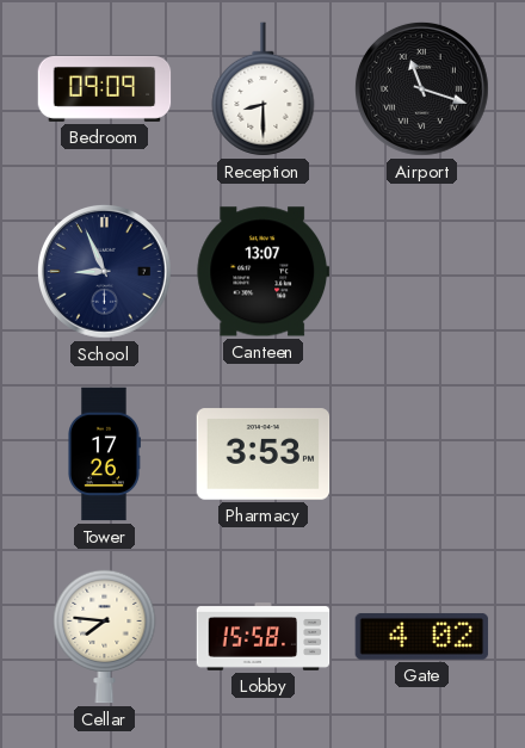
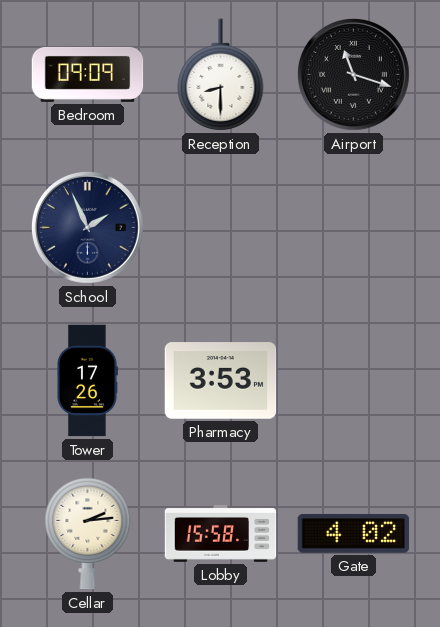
School: 8:56 -> 1:56 (88, 228)
Canteen: 13:07 -> none (264, 272)
Cellar: 7:46 -> 2:14 (88, 533)
